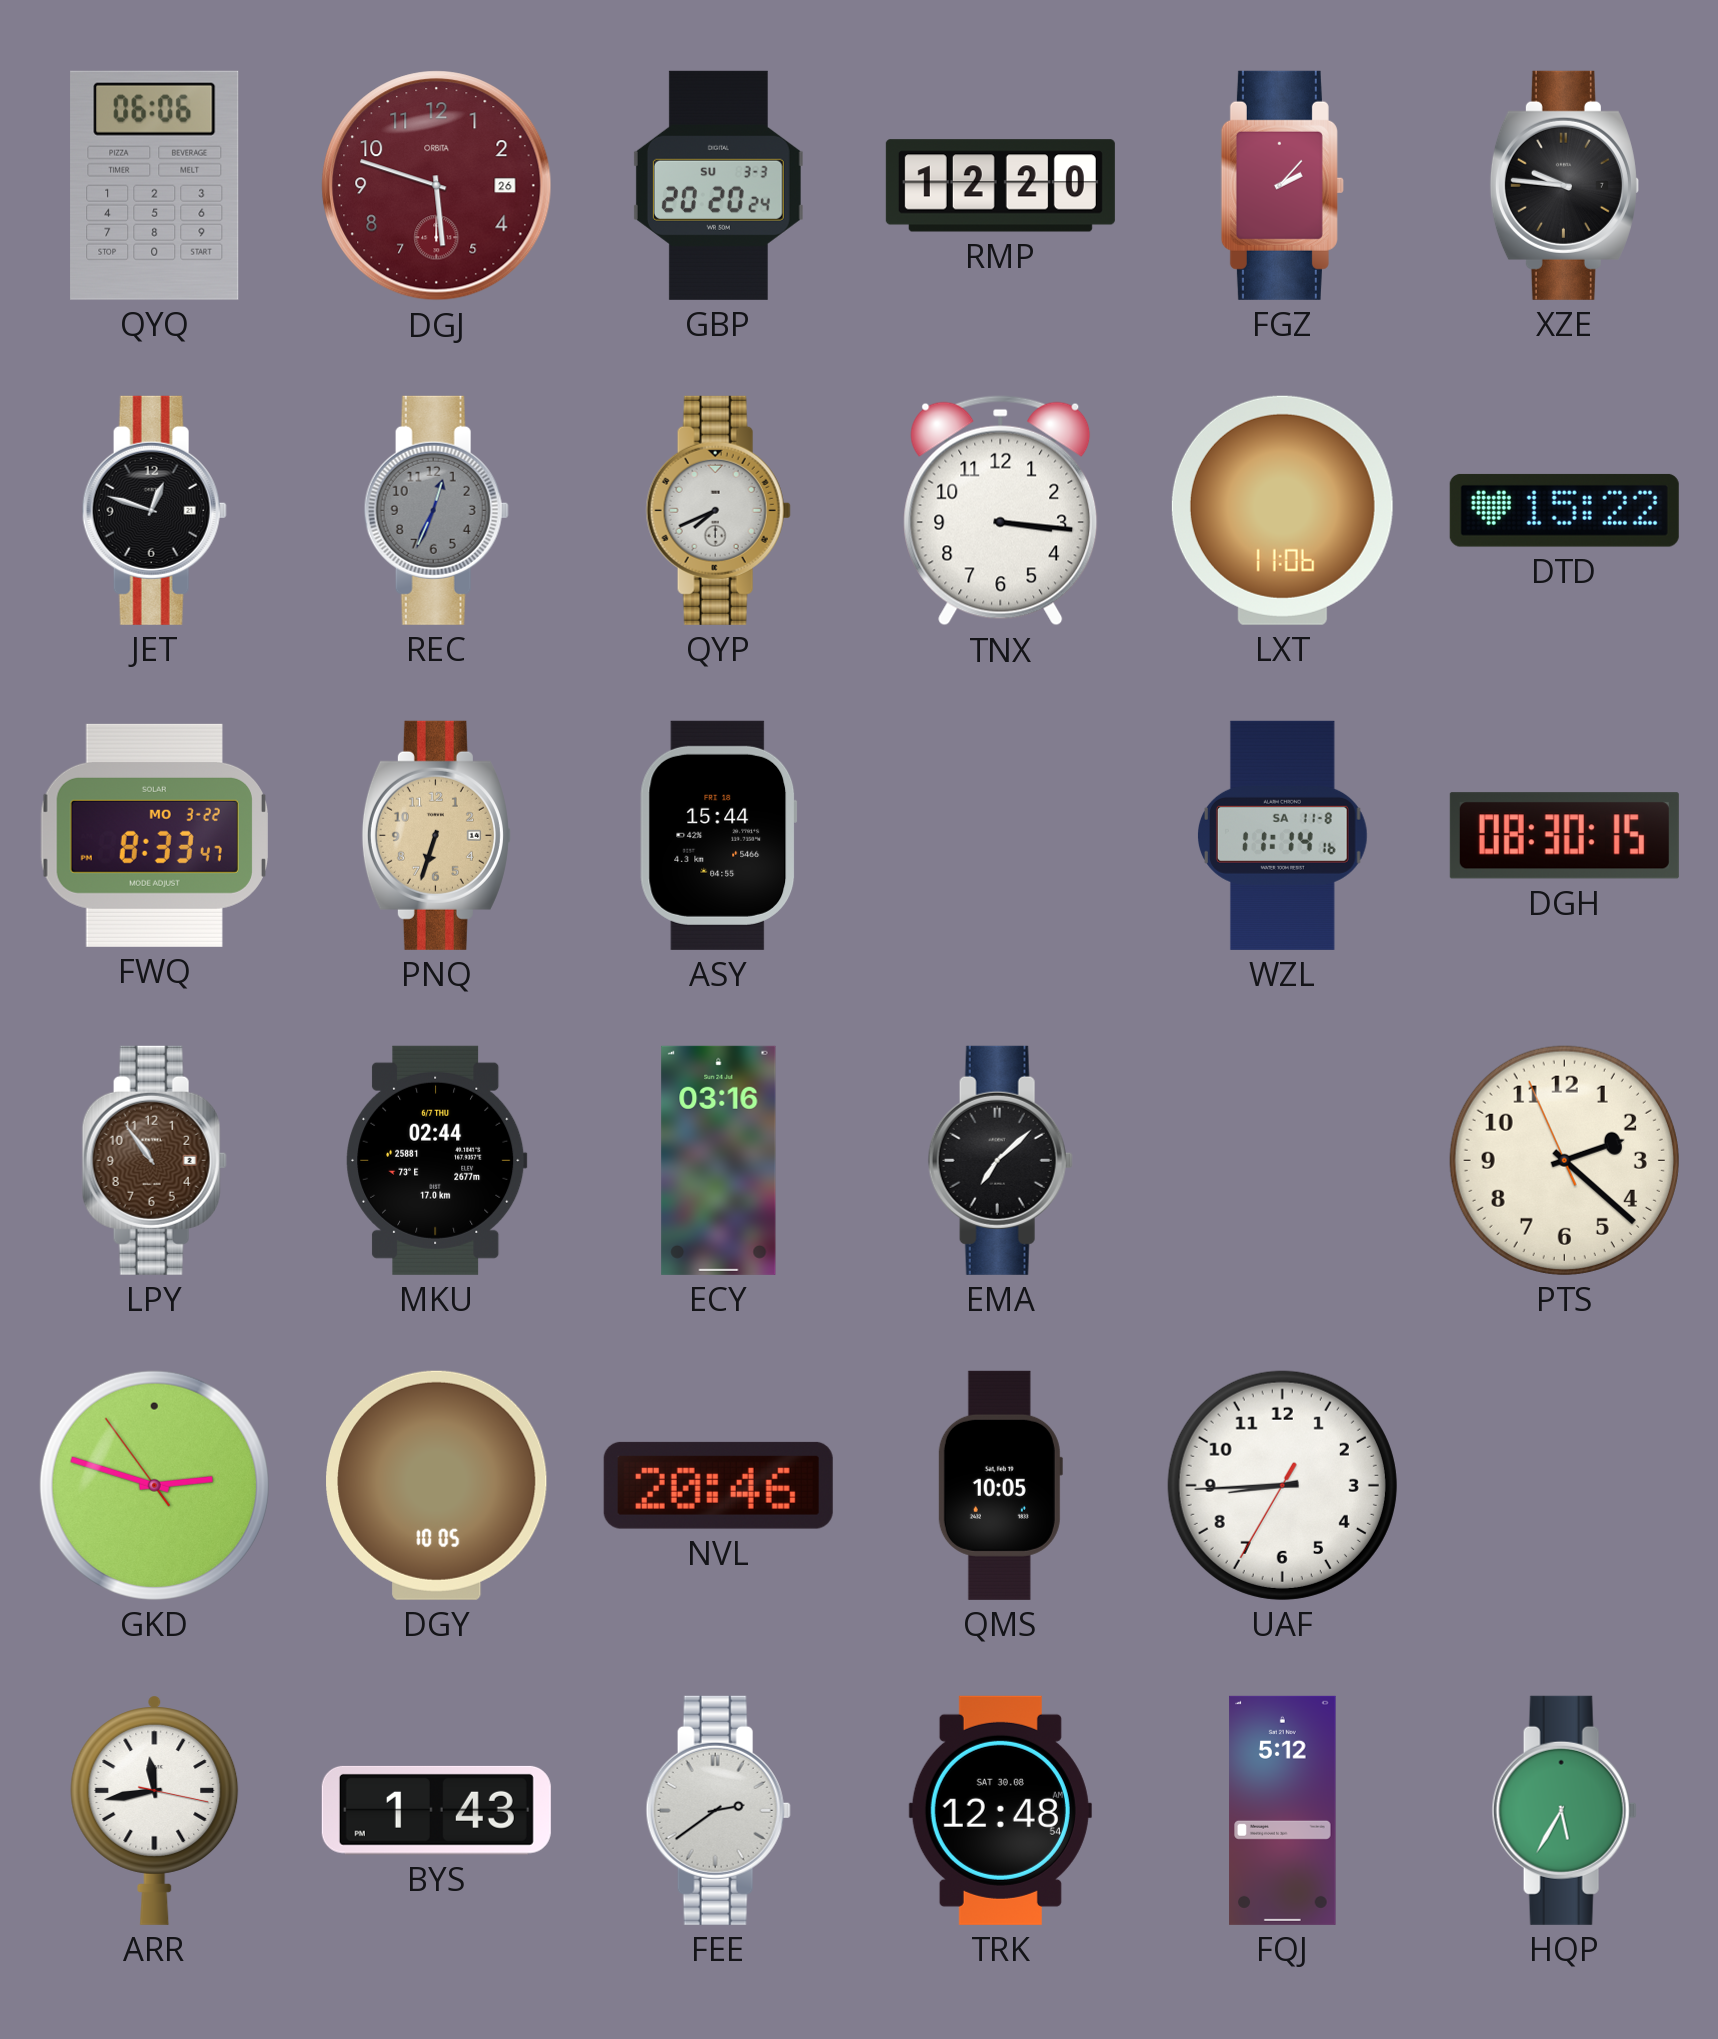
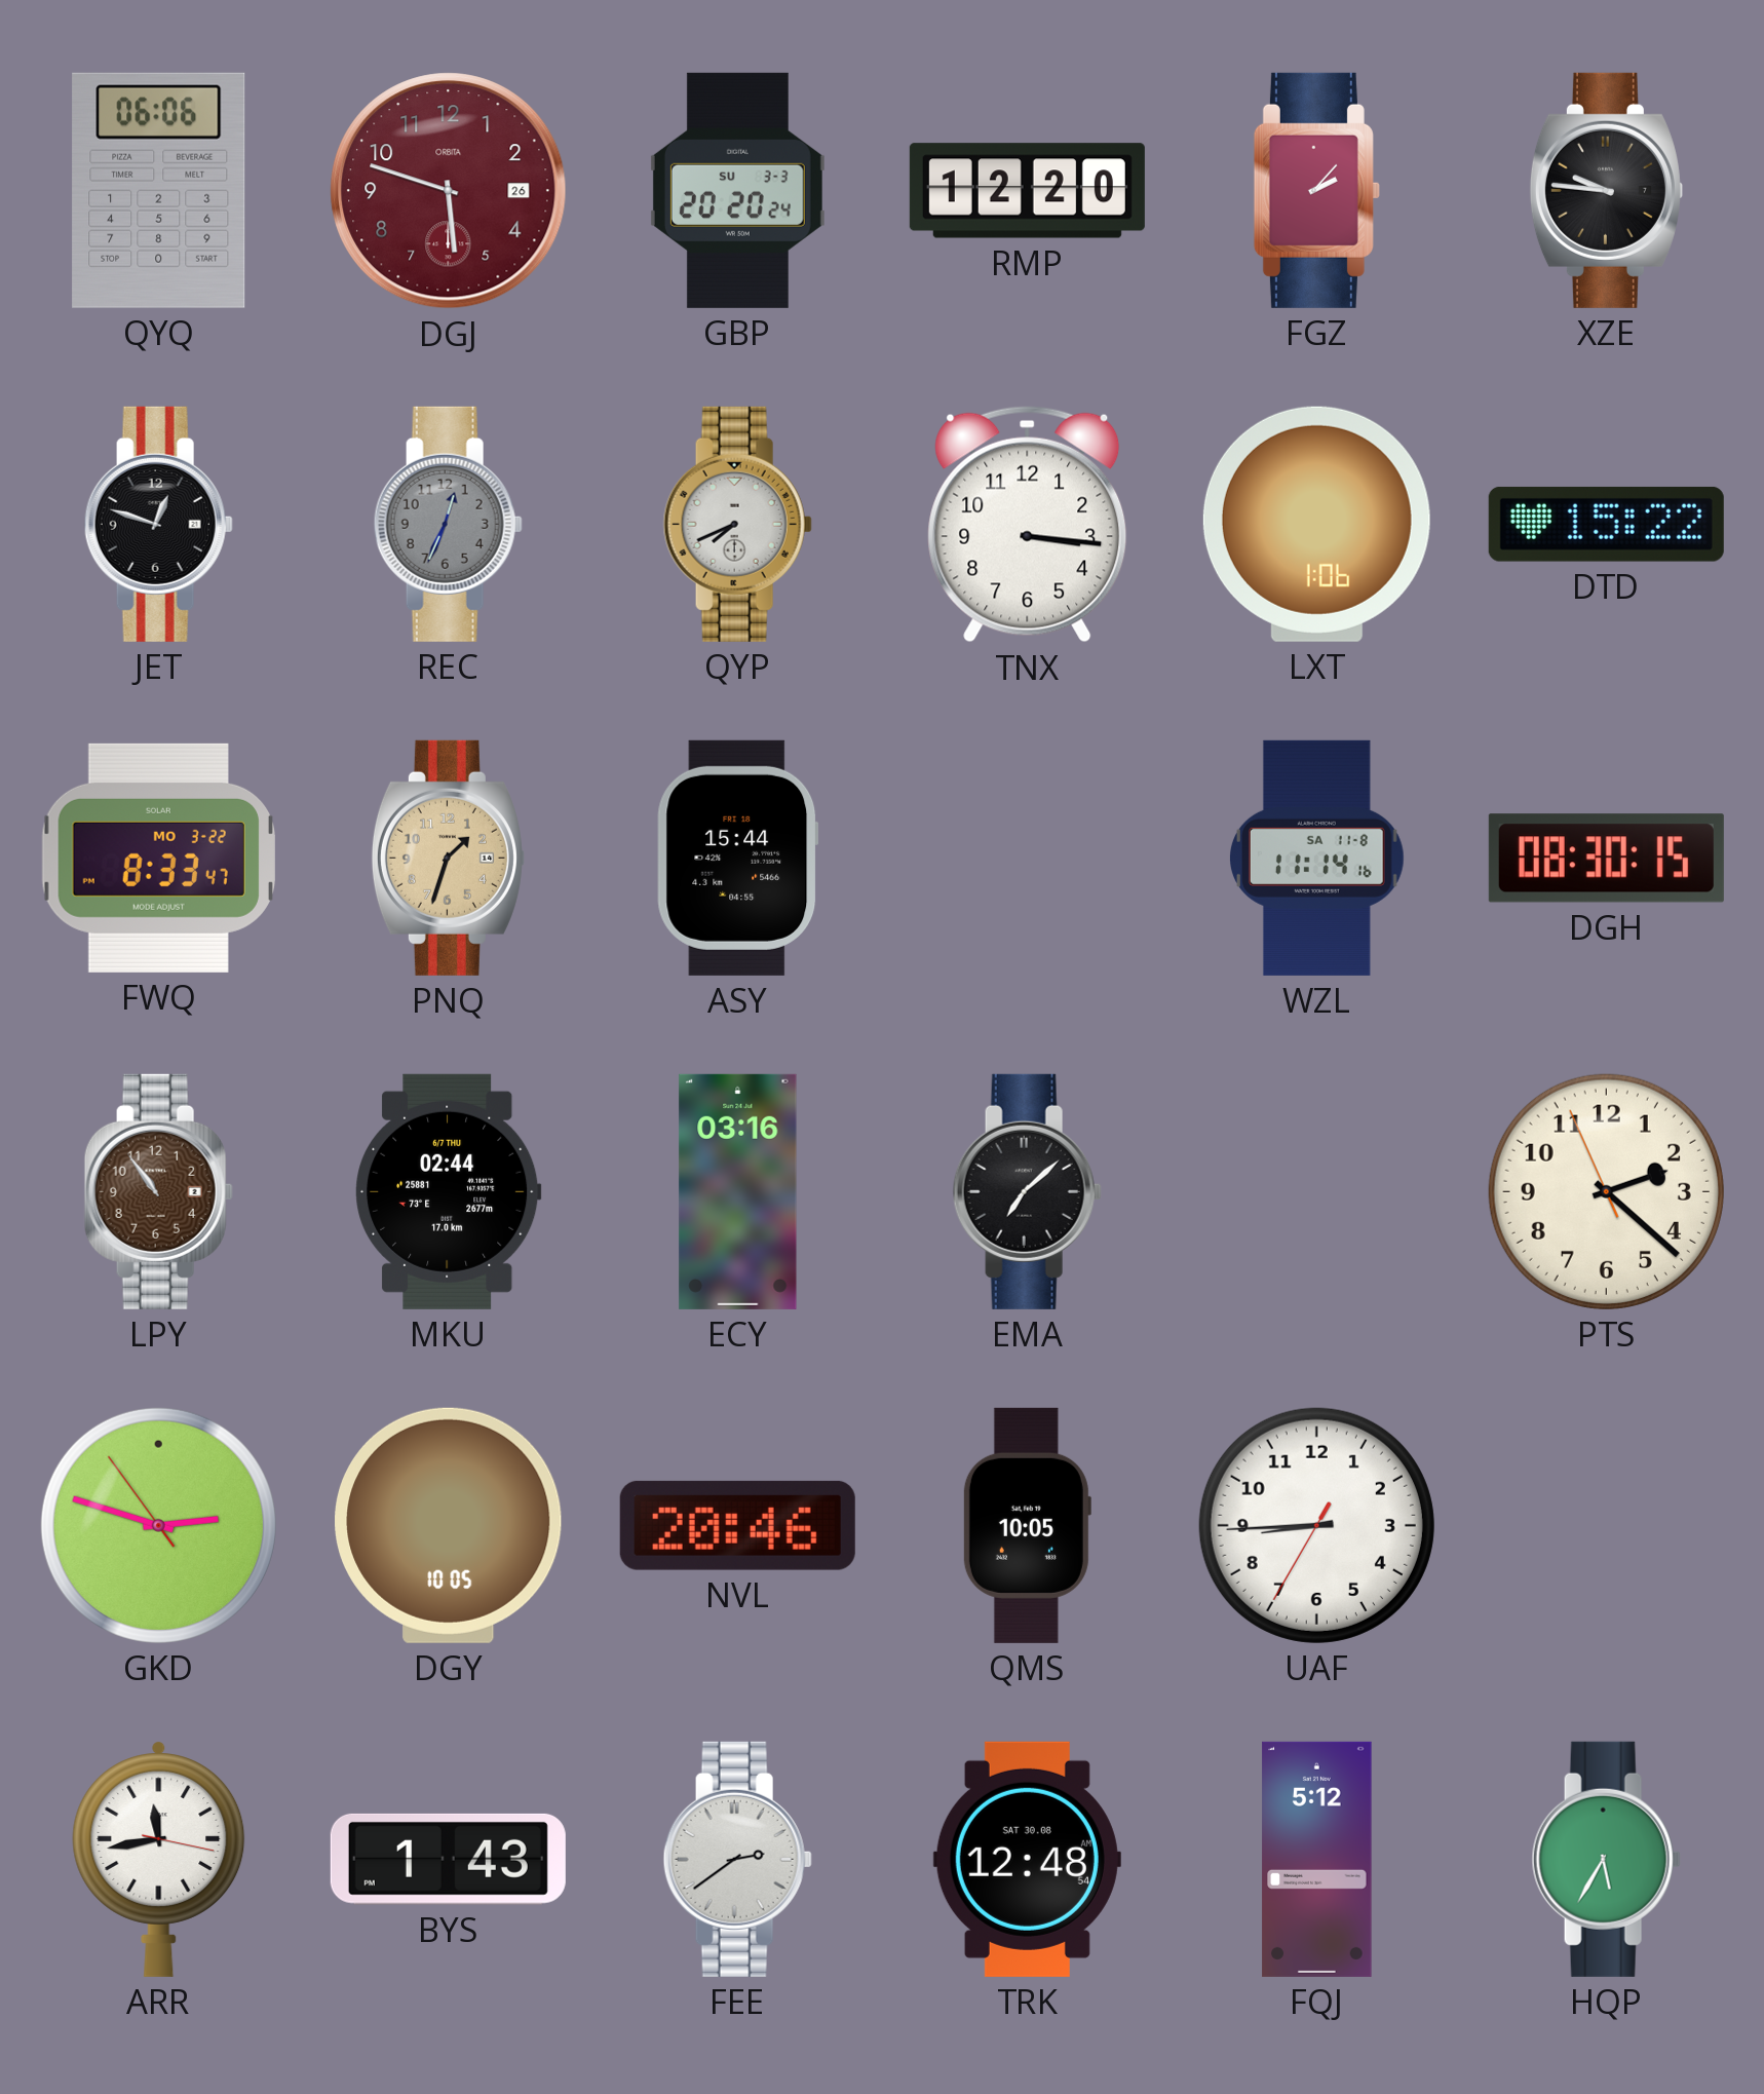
LXT: 11:06 -> 1:06 (1316, 524)
PNQ: 6:33 -> 1:33 (448, 858)
